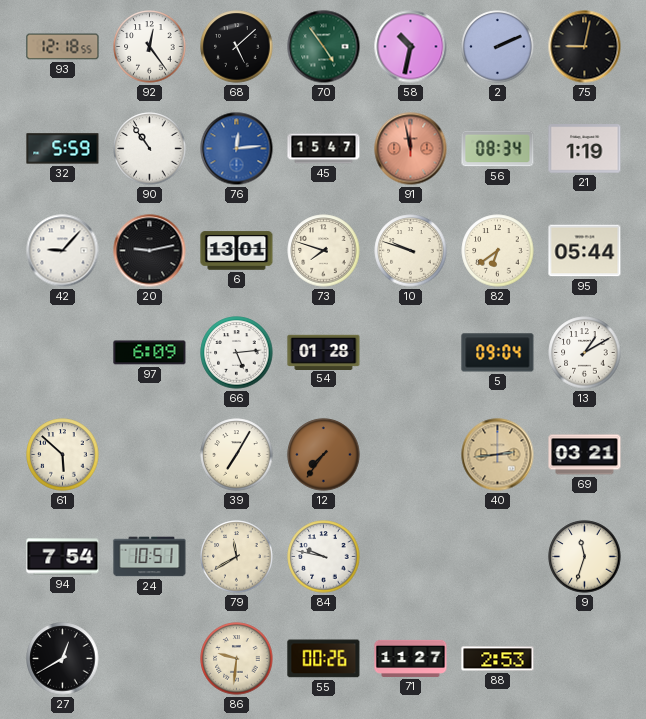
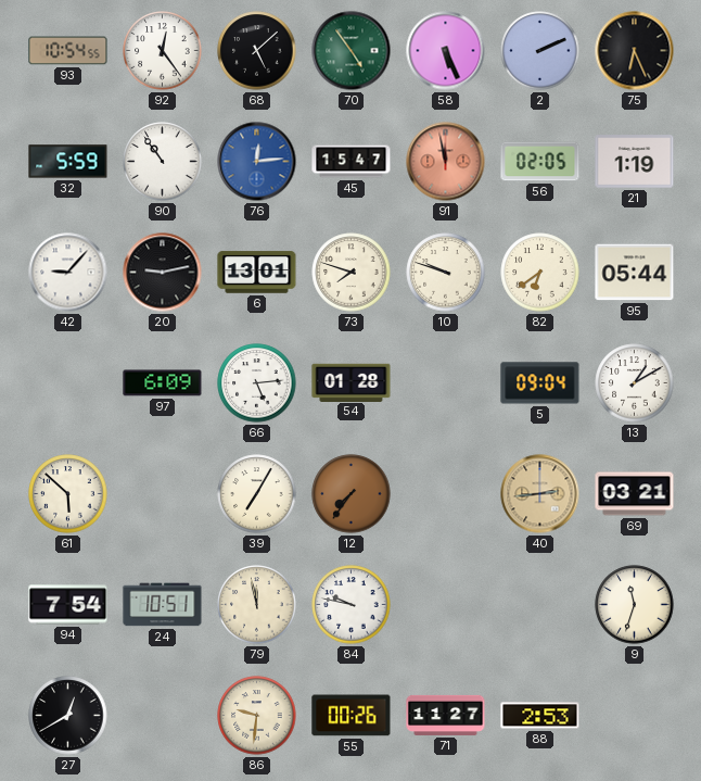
93: 12:18 -> 10:54 (68, 51)
58: 10:32 -> 5:26 (446, 51)
75: 9:02 -> 6:26 (635, 51)
56: 08:34 -> 02:05 (540, 162)
79: 11:40 -> 11:58 (257, 605)
